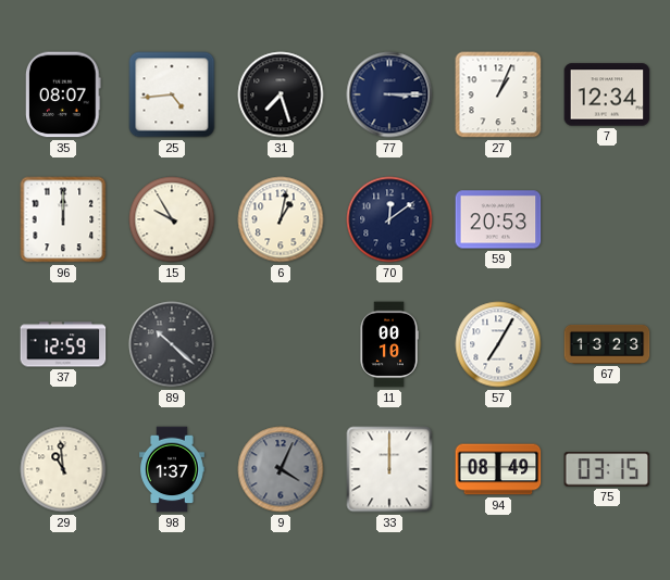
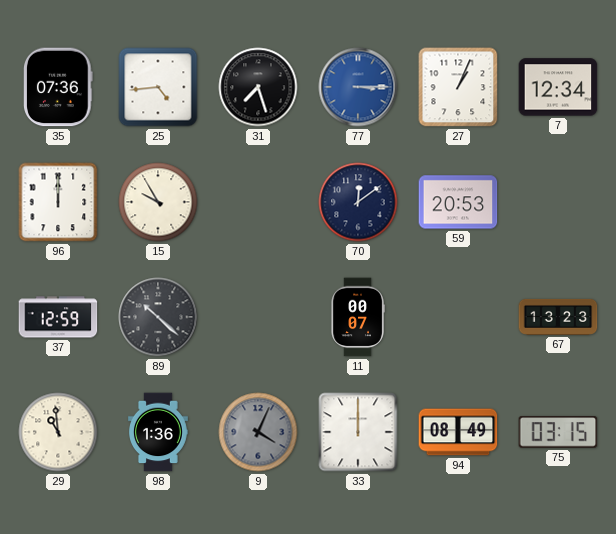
35: 08:07 -> 07:36 (59, 87)
77 dial: navy -> blue (358, 87)
6: 1:02 -> none (281, 219)
11: 00:10 -> 00:07 (358, 317)
57: 7:05 -> none (498, 344)
98: 1:37 -> 1:36 (159, 432)
